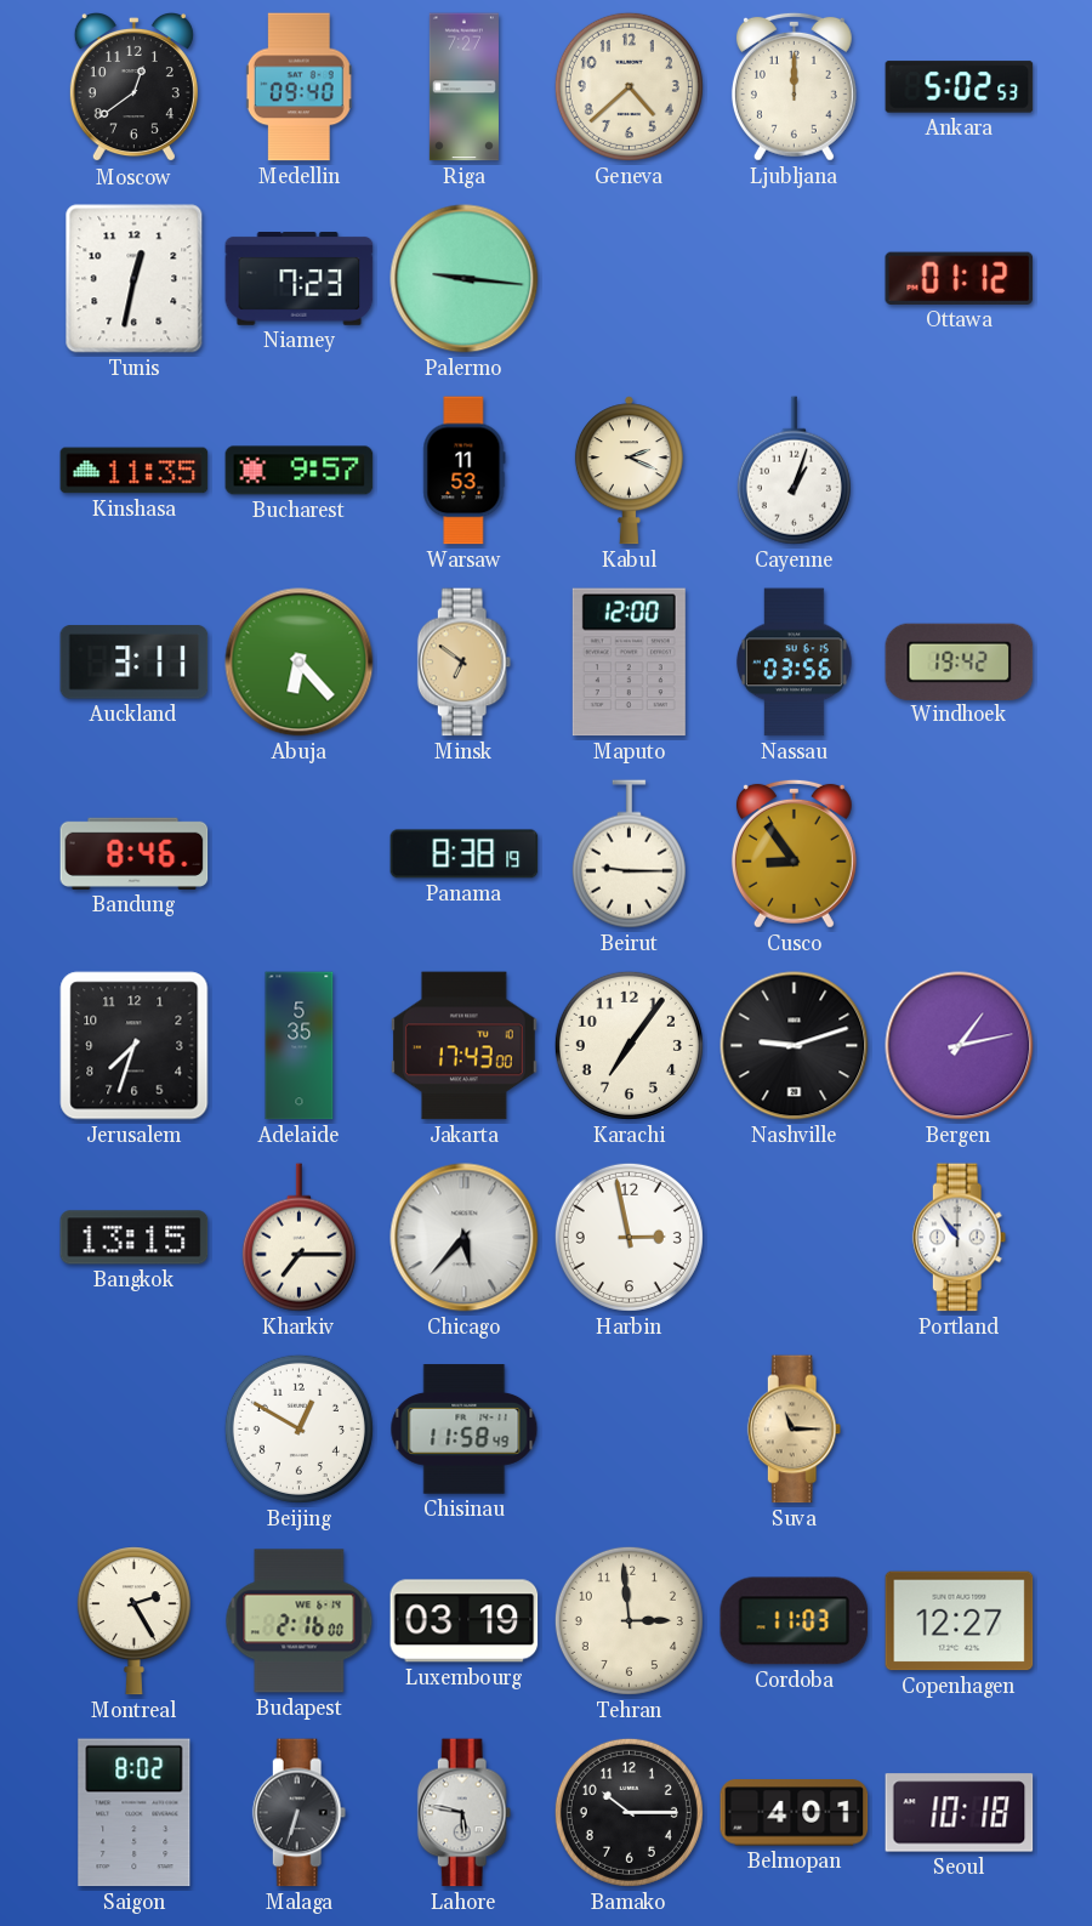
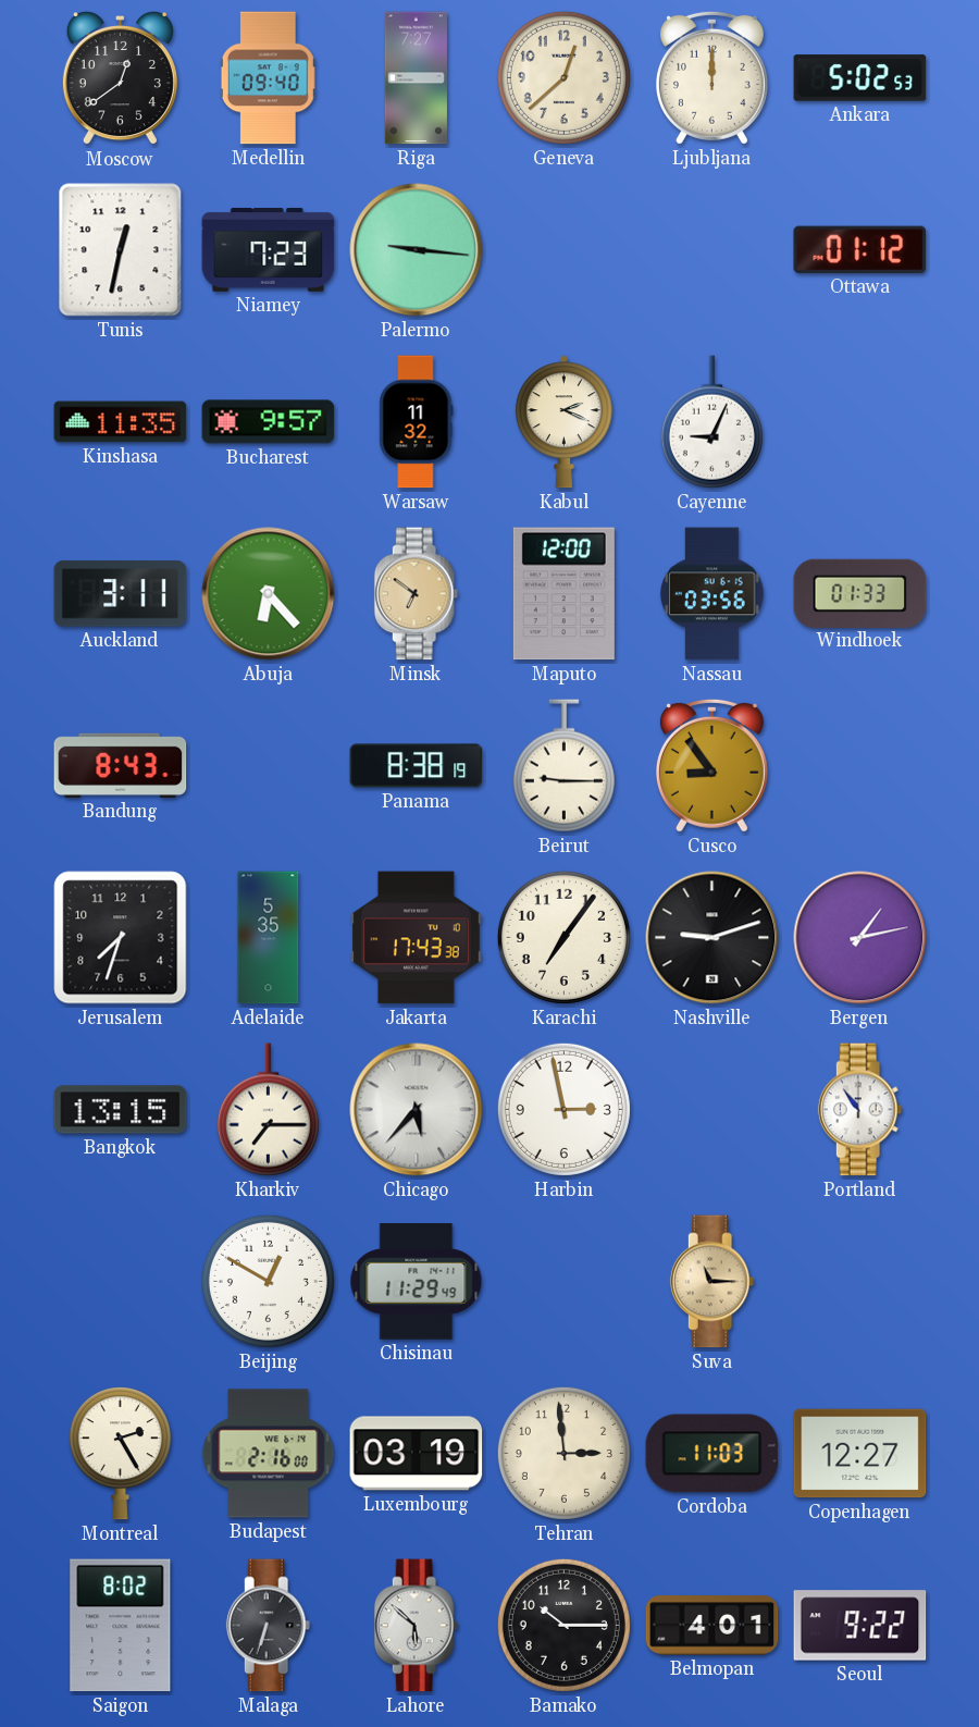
Geneva: 4:38 -> 12:38 (563, 77)
Warsaw: 11:53 -> 11:32 (417, 422)
Cayenne: 1:03 -> 9:04 (711, 422)
Windhoek: 19:42 -> 01:33 (860, 593)
Bandung: 8:46 -> 8:43 (121, 765)
Jakarta: 17:43:00 -> 17:43:38 (417, 938)
Chisinau: 11:58 -> 11:29 (417, 1282)
Lahore: 5:47 -> 5:52 (417, 1626)
Seoul: 10:18 -> 9:22 (860, 1626)
